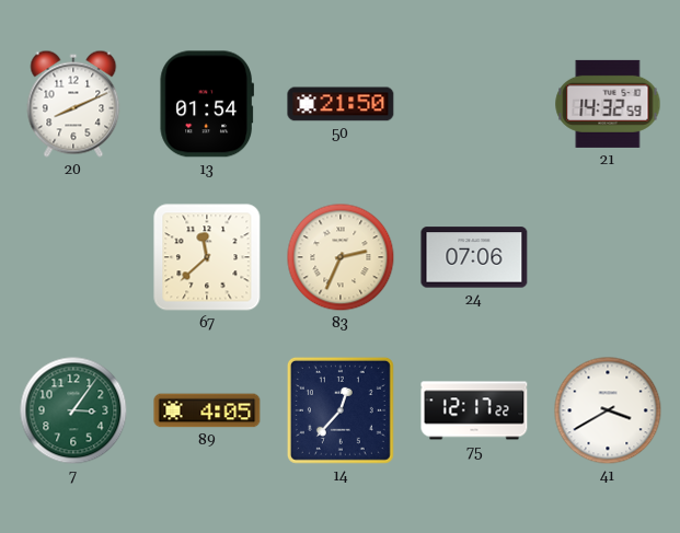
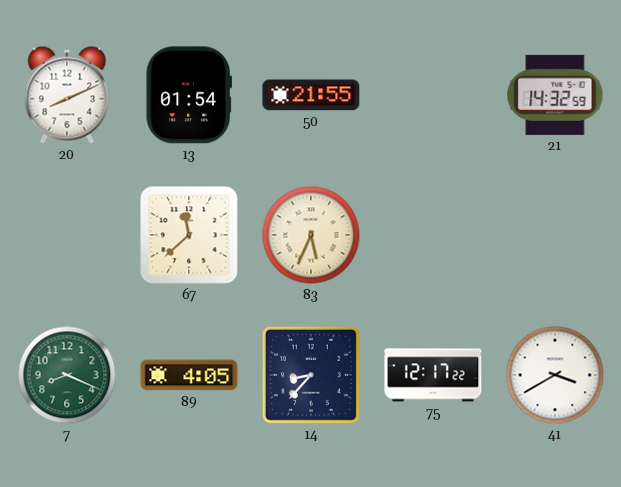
50: 21:50 -> 21:55 (311, 95)
83: 2:34 -> 5:34 (311, 235)
24: 07:06 -> none (474, 257)
7: 3:06 -> 8:19 (67, 375)
14: 12:37 -> 8:37 (311, 375)
